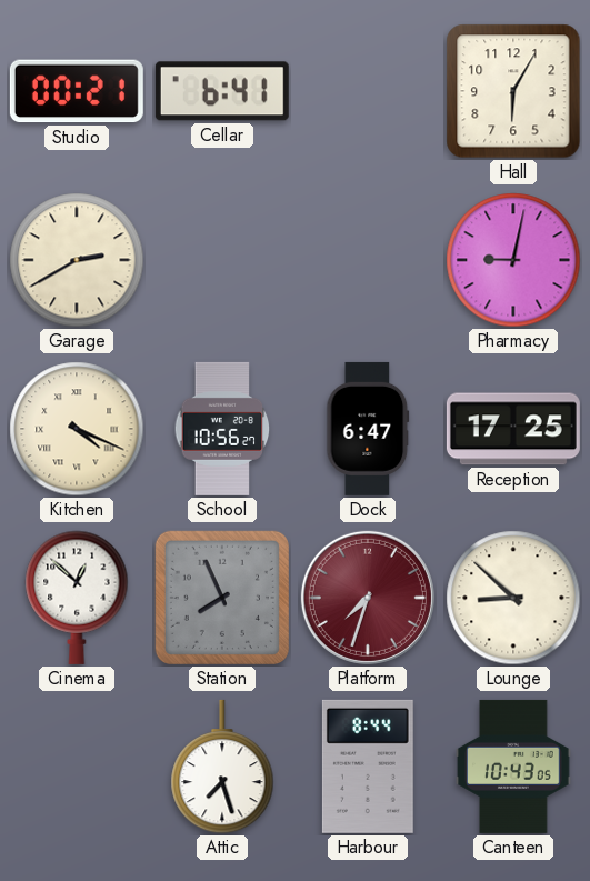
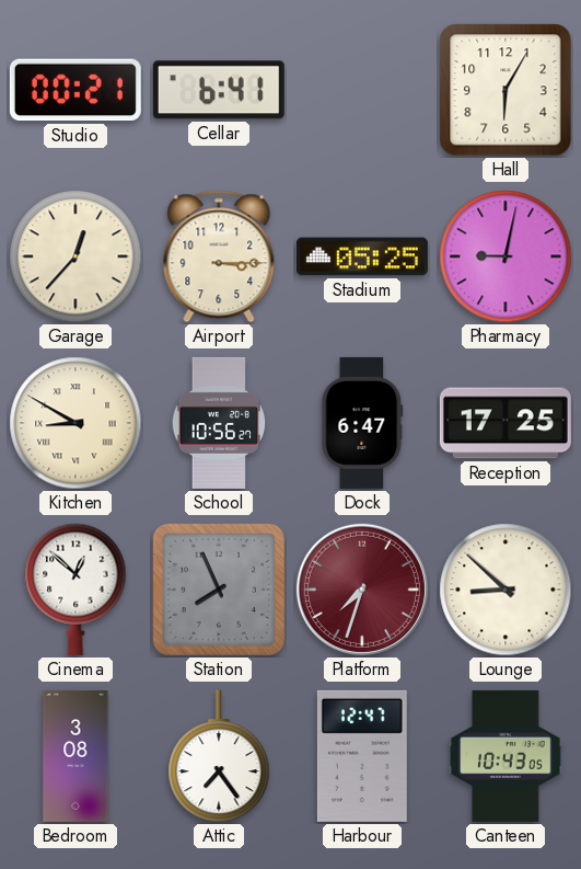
Garage: 2:40 -> 12:37 (75, 256)
Airport: none -> 3:15 (219, 256)
Stadium: none -> 05:25 (362, 256)
Kitchen: 4:19 -> 8:50 (75, 423)
Bedroom: none -> 3:08 (75, 756)
Attic: 7:27 -> 7:24 (219, 756)
Harbour: 8:44 -> 12:47 (362, 756)
